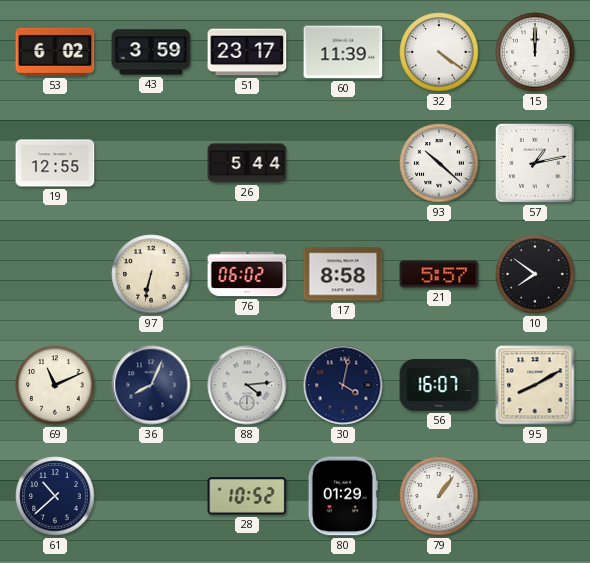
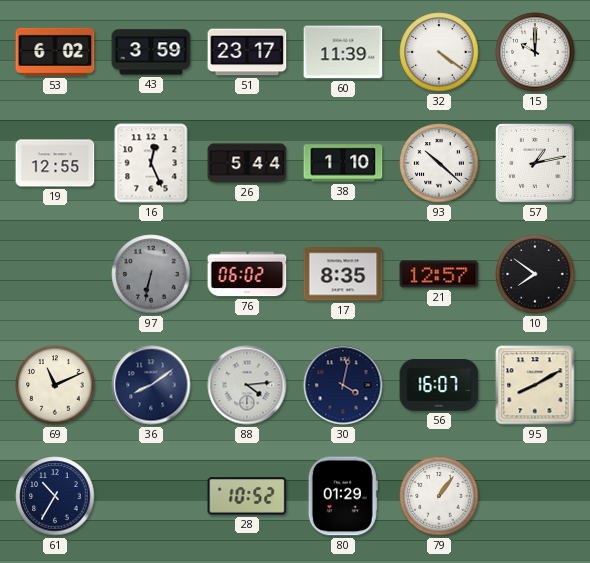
15: 12:00 -> 10:00 (535, 52)
16: none -> 12:26 (151, 163)
38: none -> 1:10 (343, 163)
97 dial: cream -> grey (151, 274)
17: 8:58 -> 8:35 (343, 274)
21: 5:57 -> 12:57 (439, 274)
36: 8:04 -> 8:09 (151, 385)
61: 10:38 -> 10:35 (55, 496)
